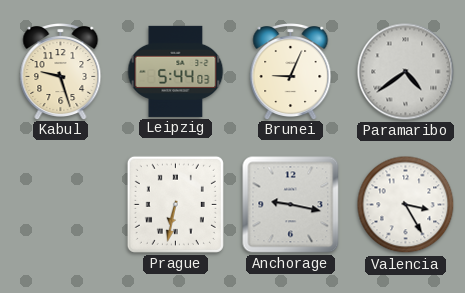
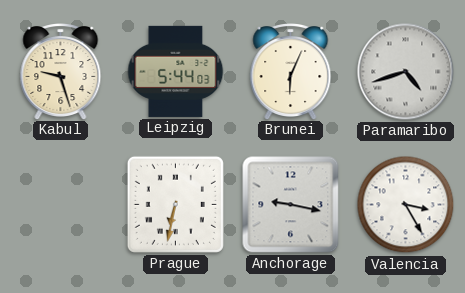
Brunei: 9:04 -> 6:04 (291, 72)
Paramaribo: 4:39 -> 4:42 (406, 72)
